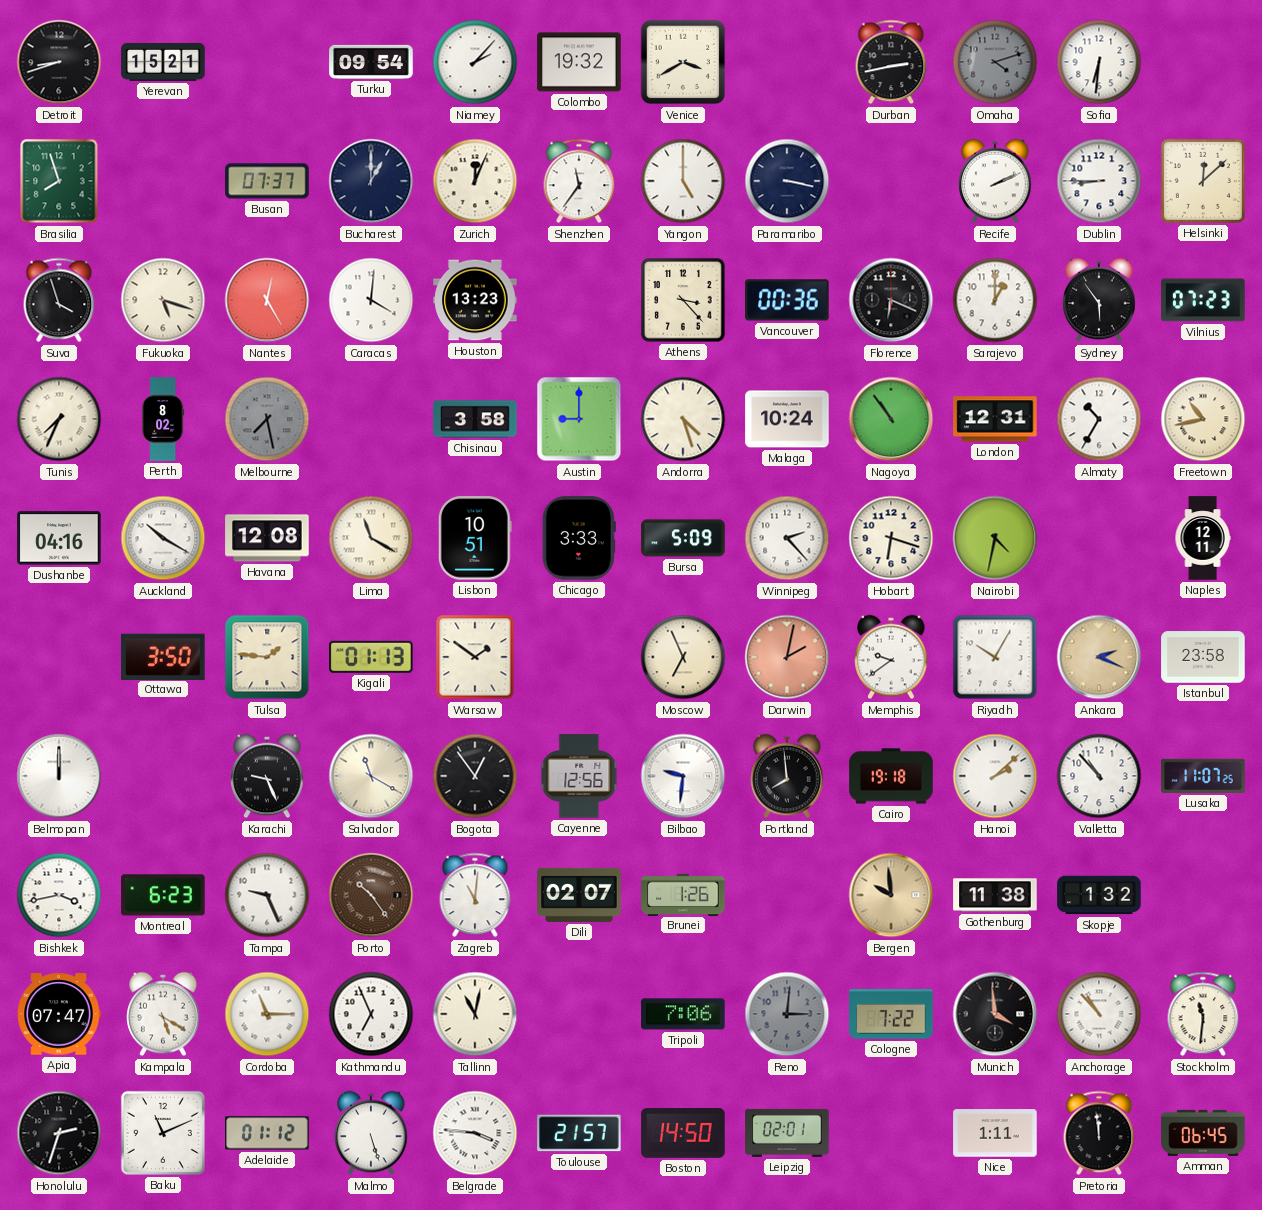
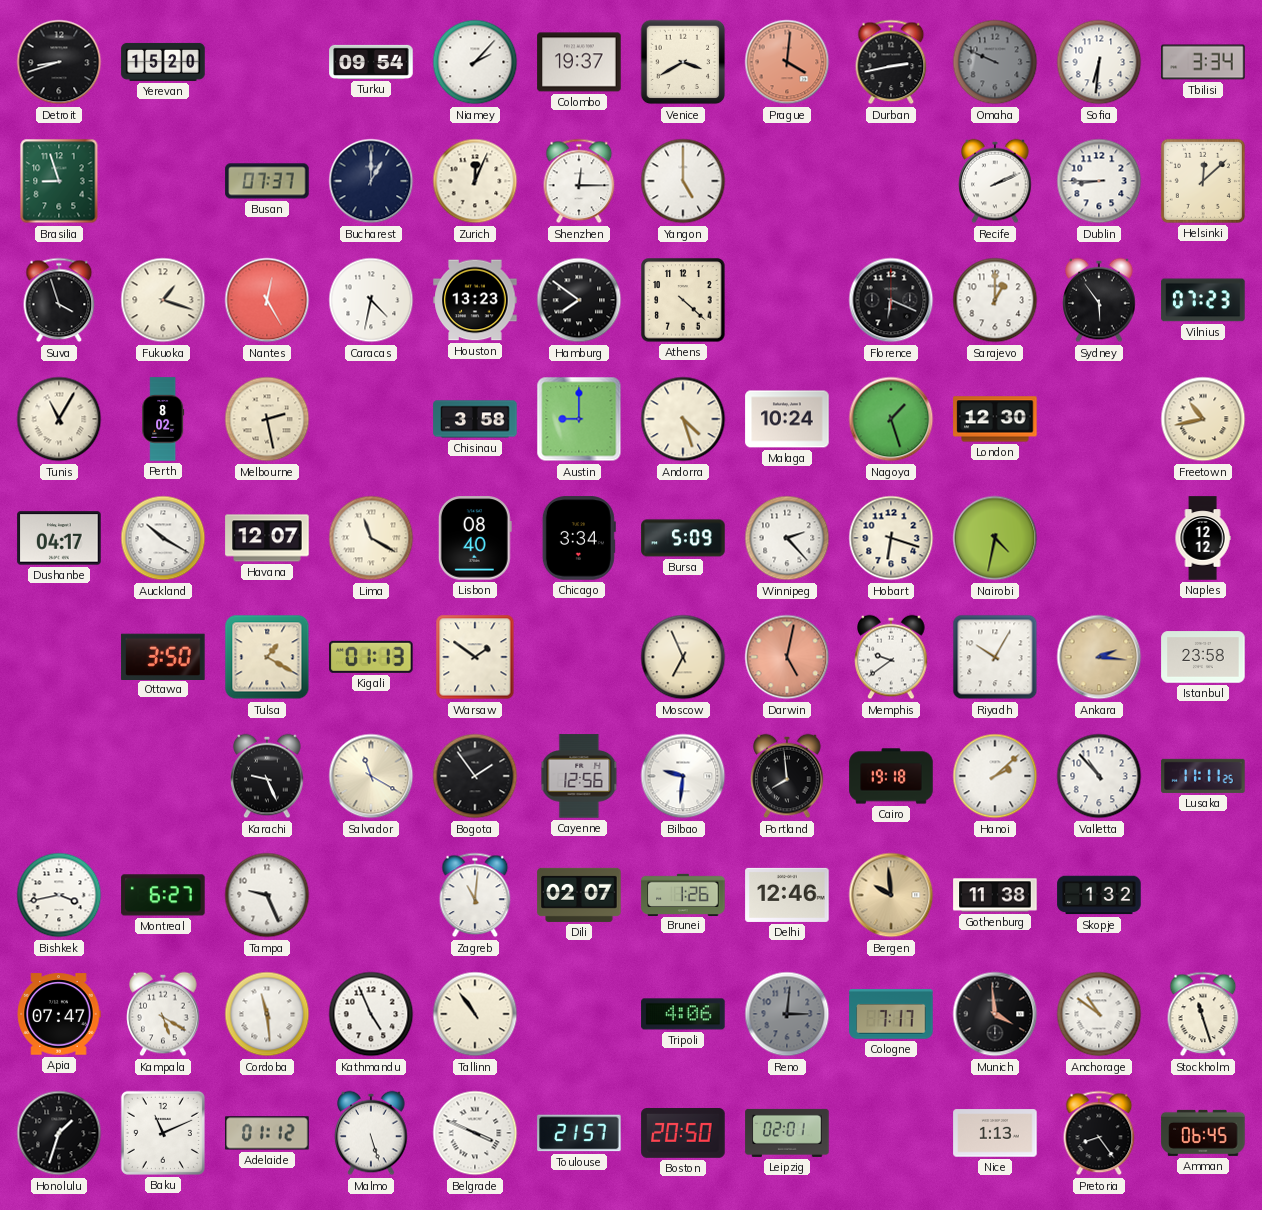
Yerevan: 15:21 -> 15:20 (163, 62)
Colombo: 19:32 -> 19:37 (579, 62)
Prague: none -> 4:01 (787, 62)
Omaha: 4:12 -> 9:49 (995, 62)
Tbilisi: none -> 3:34 (1203, 62)
Brasilia: 7:57 -> 8:57 (59, 181)
Shenzhen: 11:36 -> 12:15 (579, 181)
Paramaribo: 3:17 -> none (787, 181)
Fukuoka: 5:18 -> 1:18 (163, 300)
Caracas: 4:01 -> 4:32 (371, 300)
Hamburg: none -> 7:51 (579, 300)
Athens: 3:23 -> 4:22 (683, 300)
Vancouver: 00:36 -> none (787, 300)
Tunis: 7:34 -> 11:05 (59, 419)
Melbourne: 7:28 -> 2:28 (267, 419)
Melbourne dial: grey -> cream (267, 419)
Nagoya: 10:54 -> 1:27 (891, 419)
London: 12:31 -> 12:30 (995, 419)
Almaty: 10:35 -> none (1099, 419)
Dushanbe: 04:16 -> 04:17 (59, 538)
Havana: 12:08 -> 12:07 (267, 538)
Lisbon: 10:51 -> 08:40 (475, 538)
Chicago: 3:33 -> 3:34 (579, 538)
Naples: 12:11 -> 12:12 (1203, 538)
Tulsa: 1:46 -> 1:20 (267, 657)
Darwin: 2:02 -> 5:02 (787, 657)
Ankara: 2:19 -> 2:16 (1099, 657)
Belmopan: 12:00 -> none (59, 776)
Bogota: 12:54 -> 1:54 (475, 776)
Lusaka: 11:07 -> 11:11 (1203, 776)
Montreal: 6:23 -> 6:27 (163, 895)
Porto: 10:24 -> none (371, 895)
Delhi: none -> 12:46 (787, 895)
Cordoba: 11:15 -> 11:29 (267, 1014)
Kathmandu: 6:56 -> 4:56 (371, 1014)
Tallinn: 11:02 -> 10:54 (475, 1014)
Tripoli: 7:06 -> 4:06 (683, 1014)
Cologne: 7:22 -> 7:17 (891, 1014)
Anchorage: 10:53 -> 10:51 (1099, 1014)
Stockholm: 11:31 -> 11:27 (1203, 1014)
Honolulu: 2:33 -> 1:33 (59, 1133)
Belgrade: 3:46 -> 3:49 (475, 1133)
Boston: 14:50 -> 20:50 (683, 1134)
Nice: 1:11 -> 1:13 (995, 1133)
Pretoria: 11:59 -> 8:24 (1099, 1133)
